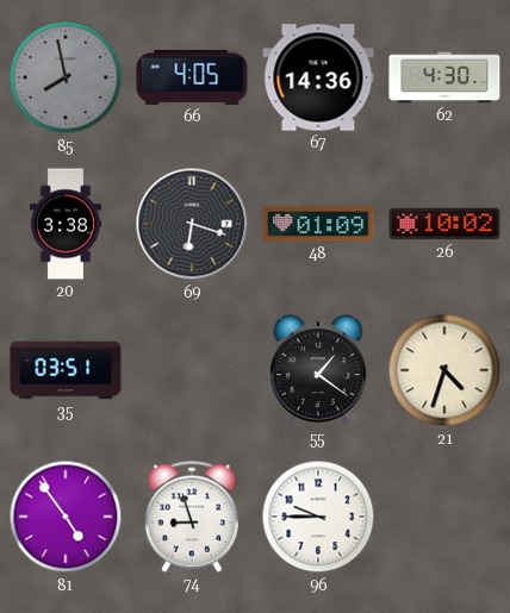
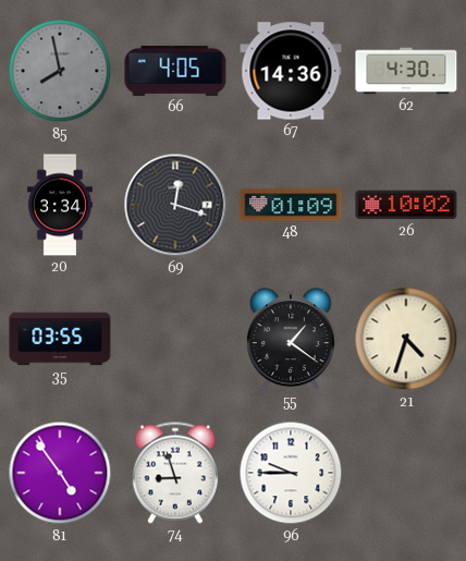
20: 3:38 -> 3:34 (60, 205)
69: 6:18 -> 12:18 (175, 205)
35: 03:51 -> 03:55 (60, 339)
